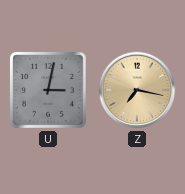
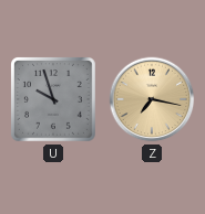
U: 3:02 -> 9:57 (54, 100)
